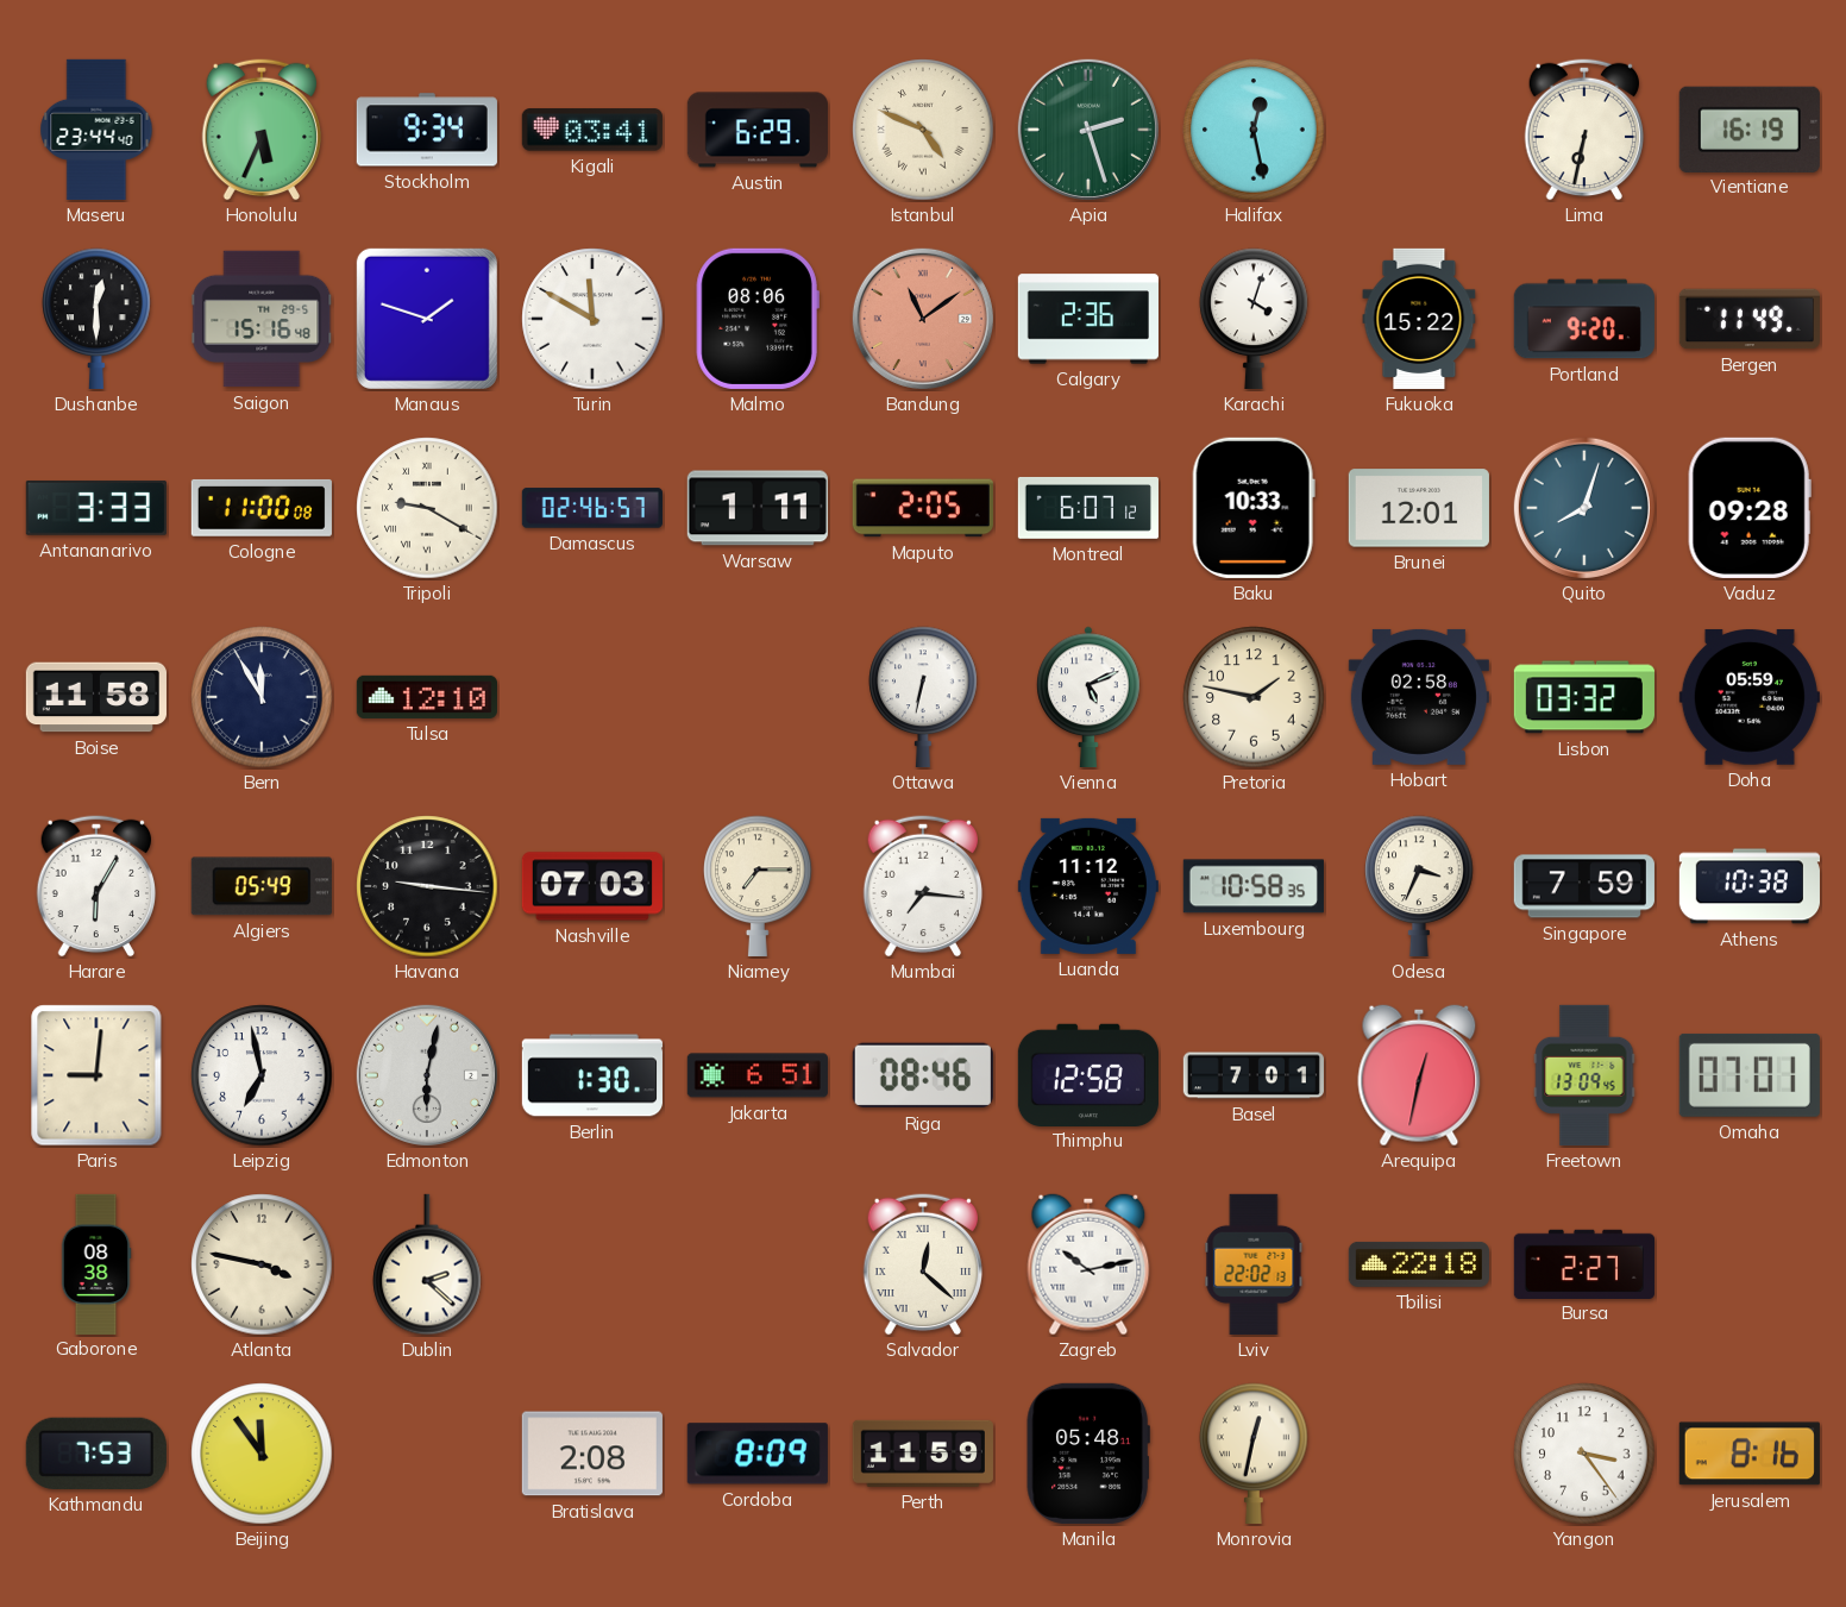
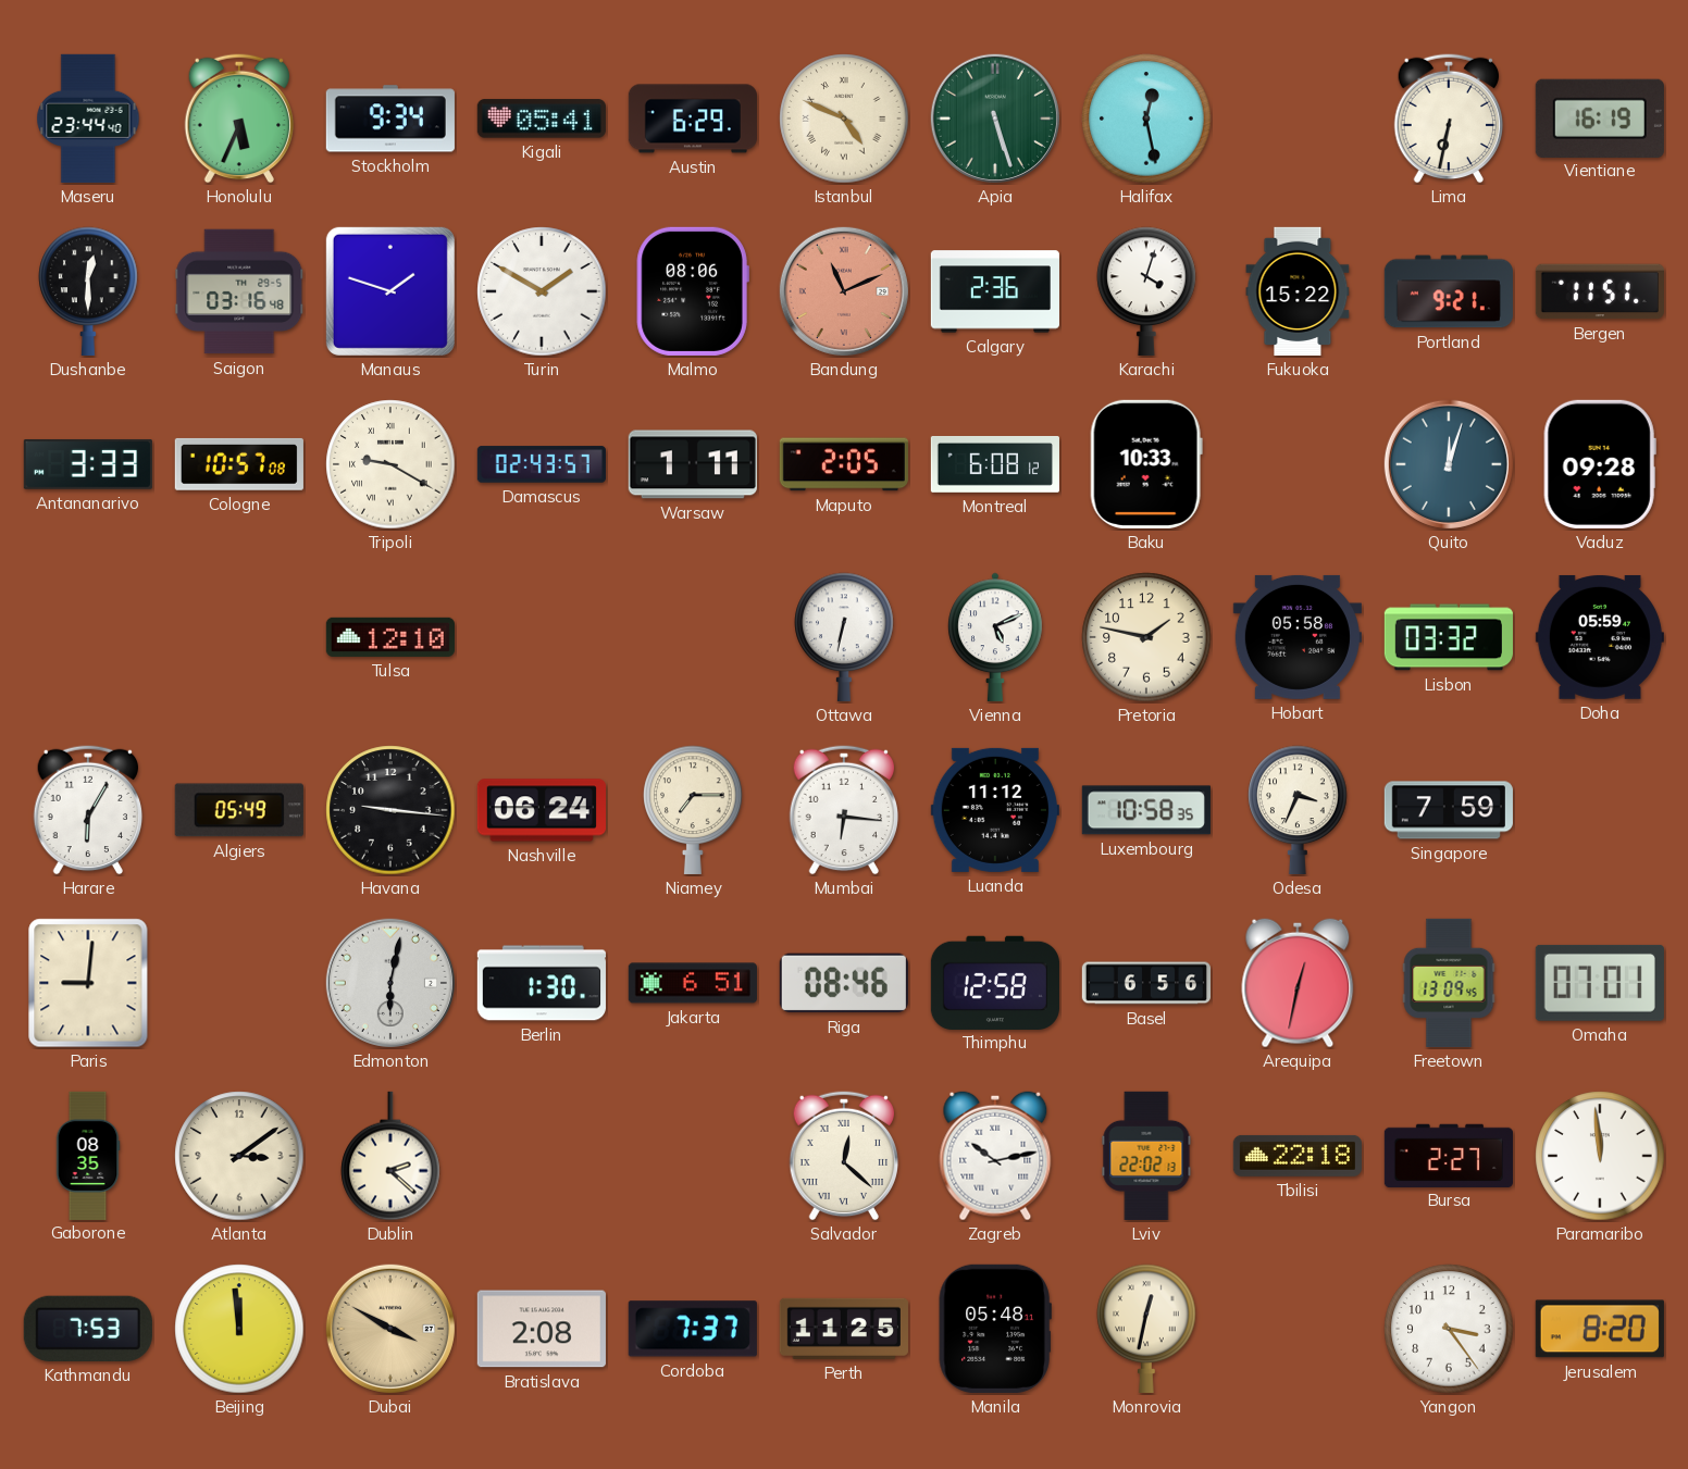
Kigali: 03:41 -> 05:41 (542, 119)
Apia: 2:27 -> 5:27 (995, 119)
Saigon: 15:16 -> 03:16 (239, 291)
Turin: 11:50 -> 1:50 (542, 291)
Bandung: 11:09 -> 11:11 (844, 291)
Portland: 9:20 -> 9:21 (1449, 291)
Bergen: 11:49 -> 11:51 (1600, 291)
Cologne: 11:00 -> 10:57 (239, 464)
Damascus: 02:46 -> 02:43 (542, 464)
Montreal: 6:07 -> 6:08 (995, 464)
Brunei: 12:01 -> none (1419, 508)
Quito: 8:03 -> 12:03 (1449, 464)
Boise: 11:58 -> none (96, 697)
Bern: 11:55 -> none (262, 697)
Hobart: 02:58 -> 05:58 (1298, 637)
Nashville: 07:03 -> 06:24 (542, 810)
Mumbai: 7:16 -> 6:16 (844, 810)
Athens: 10:38 -> none (1750, 886)
Leipzig: 6:58 -> none (262, 1075)
Basel: 7:01 -> 6:56 (1145, 983)
Gaborone: 08:38 -> 08:35 (88, 1155)
Atlanta: 3:47 -> 3:09 (239, 1156)
Paramaribo: none -> 11:59 (1600, 1156)
Beijing: 11:54 -> 11:59 (239, 1329)
Dubai: none -> 3:50 (390, 1329)
Cordoba: 8:09 -> 7:37 (693, 1329)
Perth: 11:59 -> 11:25 (844, 1329)
Jerusalem: 8:16 -> 8:20 (1600, 1329)
